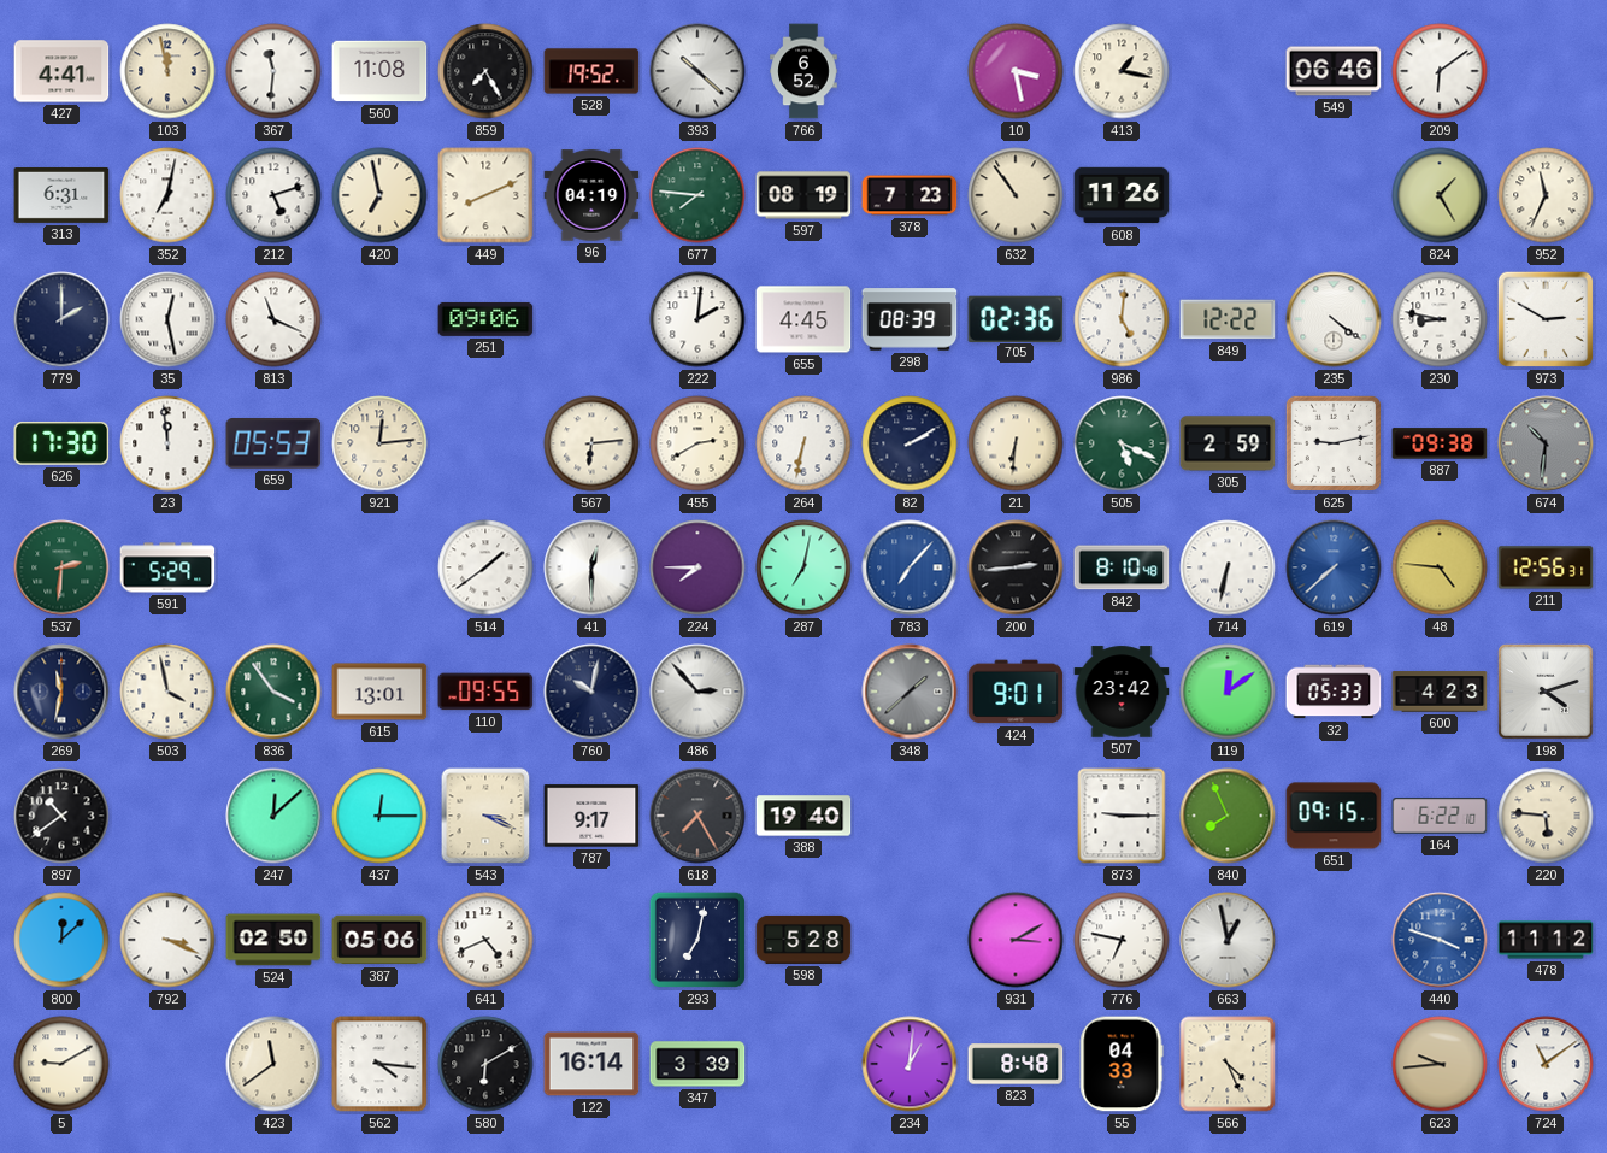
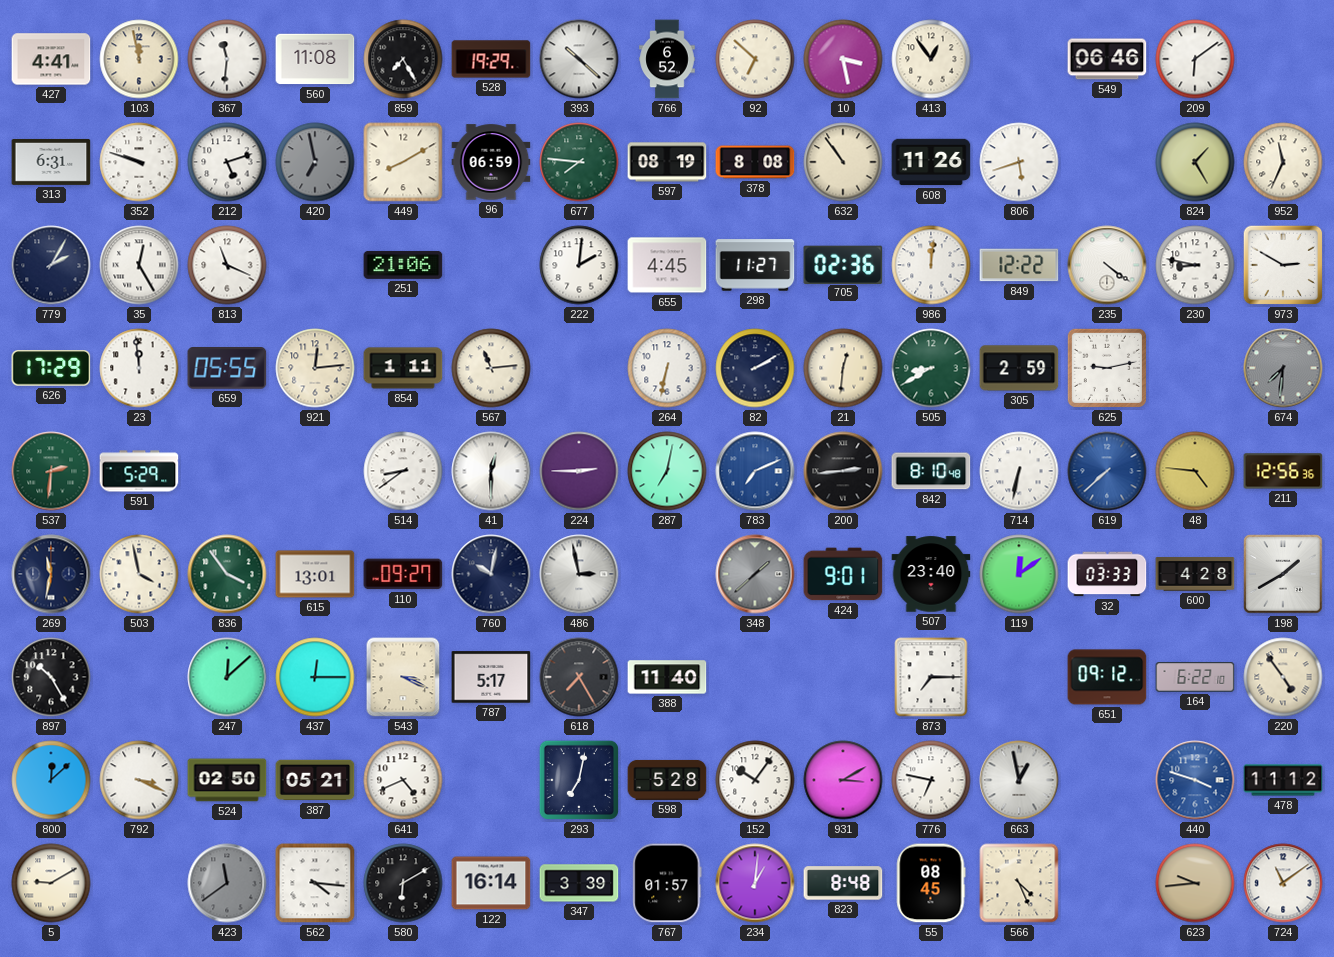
528: 19:52 -> 19:29 (491, 59)
92: none -> 6:52 (755, 59)
413: 1:17 -> 12:54 (931, 59)
352: 7:02 -> 9:48 (139, 162)
420 dial: cream -> grey (315, 162)
449: 8:11 -> 8:10 (403, 162)
96: 04:19 -> 06:59 (491, 162)
378: 7:23 -> 8:08 (755, 162)
806: none -> 5:42 (1019, 162)
779: 2:00 -> 2:05 (51, 265)
35: 12:28 -> 12:25 (139, 265)
251: 09:06 -> 21:06 (403, 265)
298: 08:39 -> 11:27 (755, 265)
986: 5:01 -> 12:01 (931, 265)
626: 17:30 -> 17:29 (51, 368)
659: 05:53 -> 05:55 (227, 369)
854: none -> 1:11 (403, 368)
567: 6:14 -> 11:14 (491, 368)
455: 2:40 -> none (697, 443)
21: 6:31 -> 12:31 (843, 368)
505: 5:19 -> 8:40 (931, 368)
887: 09:38 -> none (1440, 443)
674: 10:31 -> 7:31 (1283, 368)
514: 1:39 -> 8:39 (403, 471)
224: 7:45 -> 2:45 (579, 471)
783: 7:07 -> 7:11 (755, 471)
211: 12:56:31 -> 12:56:36 (1283, 471)
110: 09:55 -> 09:27 (403, 574)
486: 2:53 -> 2:58 (579, 574)
507: 23:42 -> 23:40 (931, 574)
32: 05:33 -> 03:33 (1107, 574)
600: 4:23 -> 4:28 (1195, 574)
198: 4:12 -> 1:40 (1283, 574)
897: 10:39 -> 10:25 (51, 677)
787: 9:17 -> 5:17 (491, 677)
388: 19:40 -> 11:40 (667, 677)
873: 9:15 -> 7:15 (931, 677)
840: 7:56 -> none (1228, 816)
651: 09:15 -> 09:12 (1107, 677)
220: 5:46 -> 4:54 (1283, 677)
387: 05:06 -> 05:21 (315, 780)
152: none -> 10:06 (755, 780)
423 dial: cream -> grey (227, 883)
767: none -> 01:57 (667, 883)
55: 04:33 -> 08:45 (931, 883)
